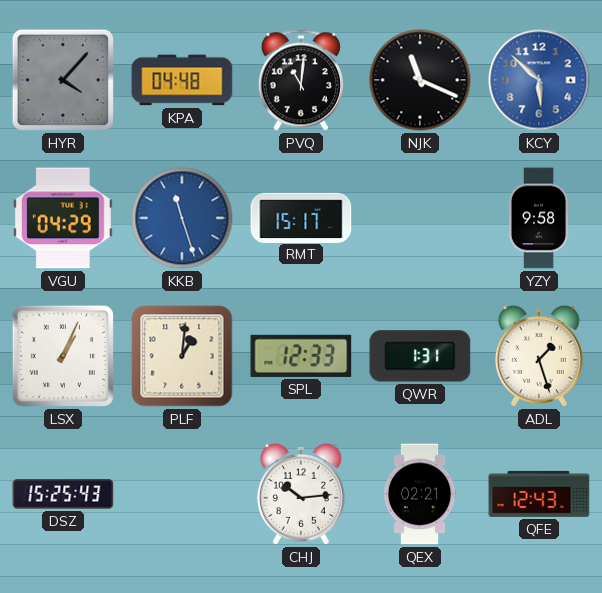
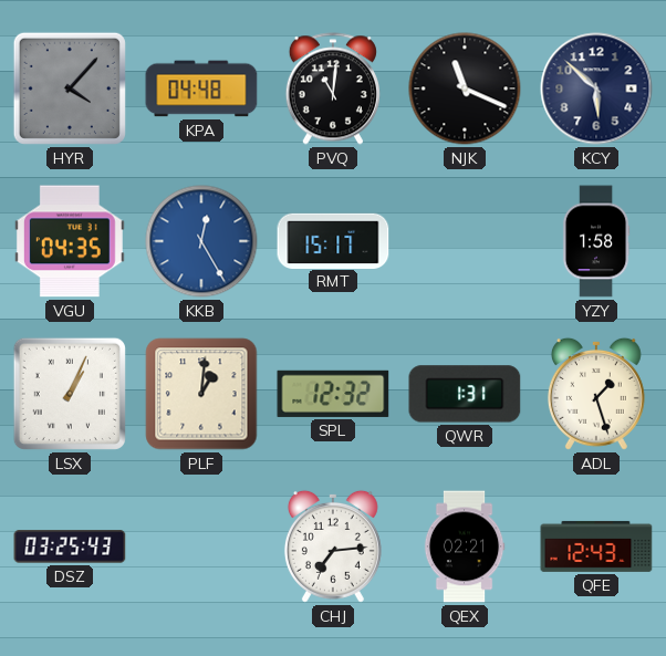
KCY dial: blue -> navy (596, 88)
VGU: 04:29 -> 04:35 (70, 241)
KKB: 11:27 -> 12:25 (201, 241)
YZY: 9:58 -> 1:58 (596, 241)
SPL: 12:33 -> 12:32 (333, 394)
DSZ: 15:25 -> 03:25 (70, 546)
CHJ: 10:14 -> 7:14 (333, 546)
